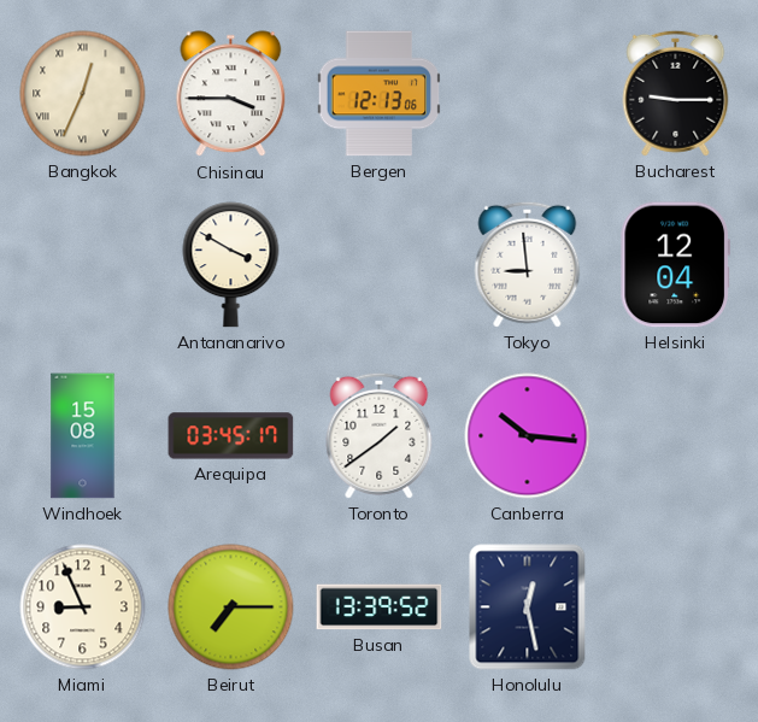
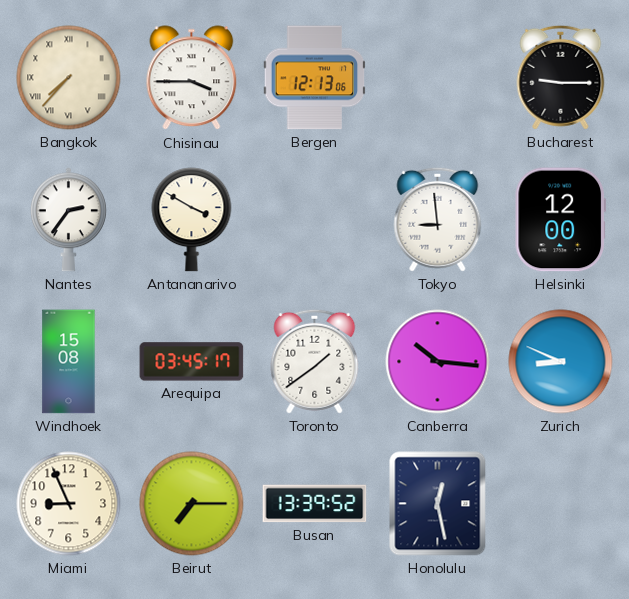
Bangkok: 12:34 -> 7:37 (69, 78)
Nantes: none -> 2:36 (68, 220)
Helsinki: 12:04 -> 12:00 (560, 220)
Zurich: none -> 8:49 (561, 362)
